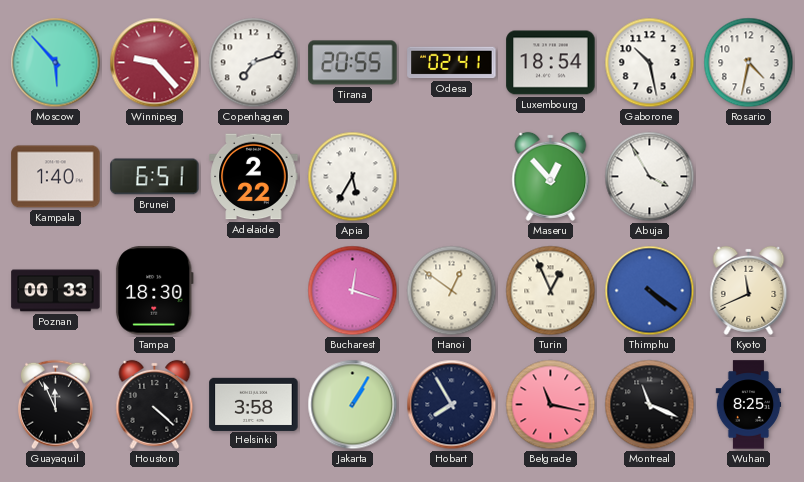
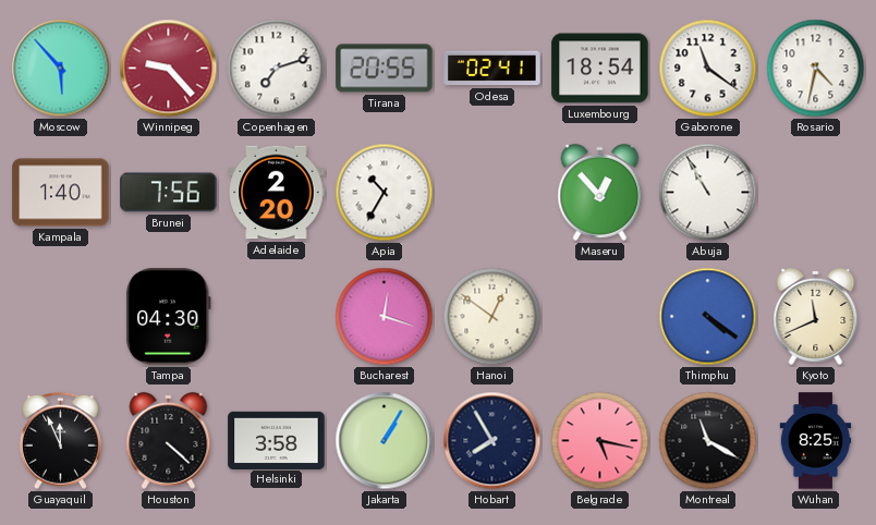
Gaborone: 10:28 -> 11:21 (708, 69)
Brunei: 6:51 -> 7:56 (169, 193)
Adelaide: 2:22 -> 2:20 (277, 193)
Apia: 5:35 -> 10:35 (385, 193)
Abuja: 3:55 -> 10:55 (708, 193)
Poznan: 00:33 -> none (56, 291)
Tampa: 18:30 -> 04:30 (168, 317)
Turin: 12:56 -> none (551, 291)
Belgrade: 11:17 -> 5:17 (600, 441)
Montreal: 11:19 -> 11:20 (708, 441)
